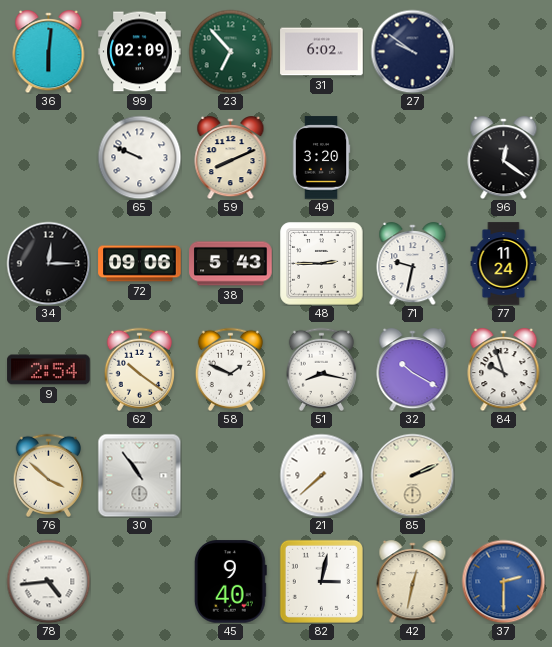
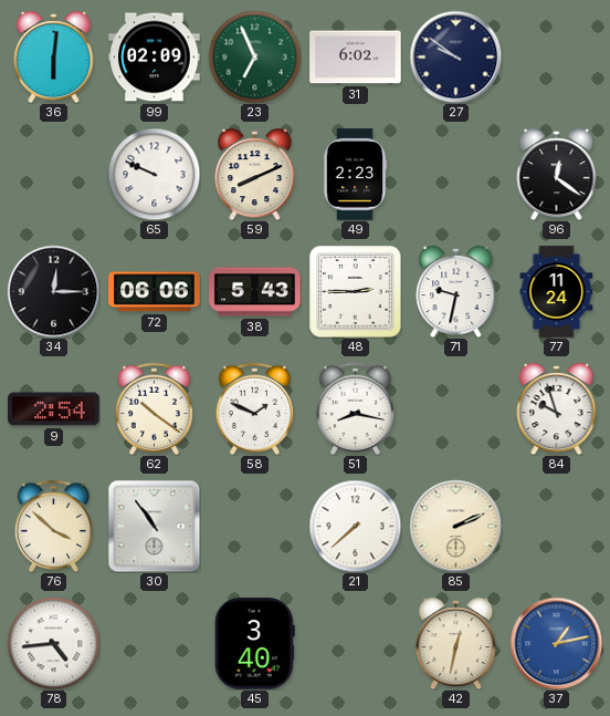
23: 6:53 -> 6:56 (254, 56)
49: 3:20 -> 2:23 (355, 175)
72: 09:06 -> 06:06 (155, 292)
32: 10:20 -> none (413, 370)
45: 9:40 -> 3:40 (254, 644)
82: 3:02 -> none (321, 581)
37: 2:30 -> 1:13 (556, 643)
